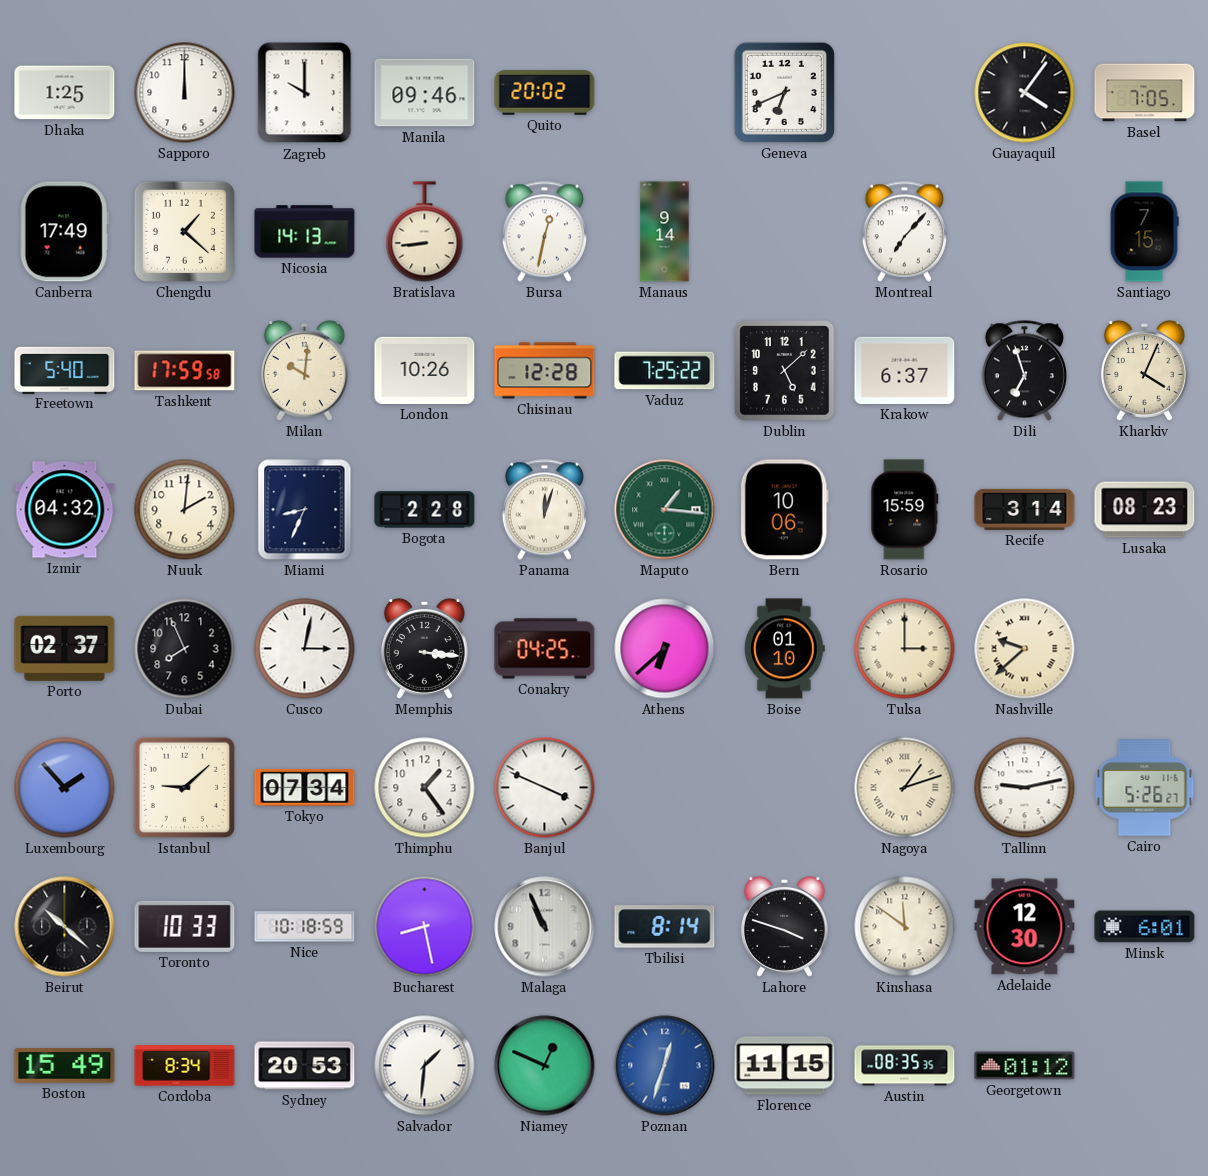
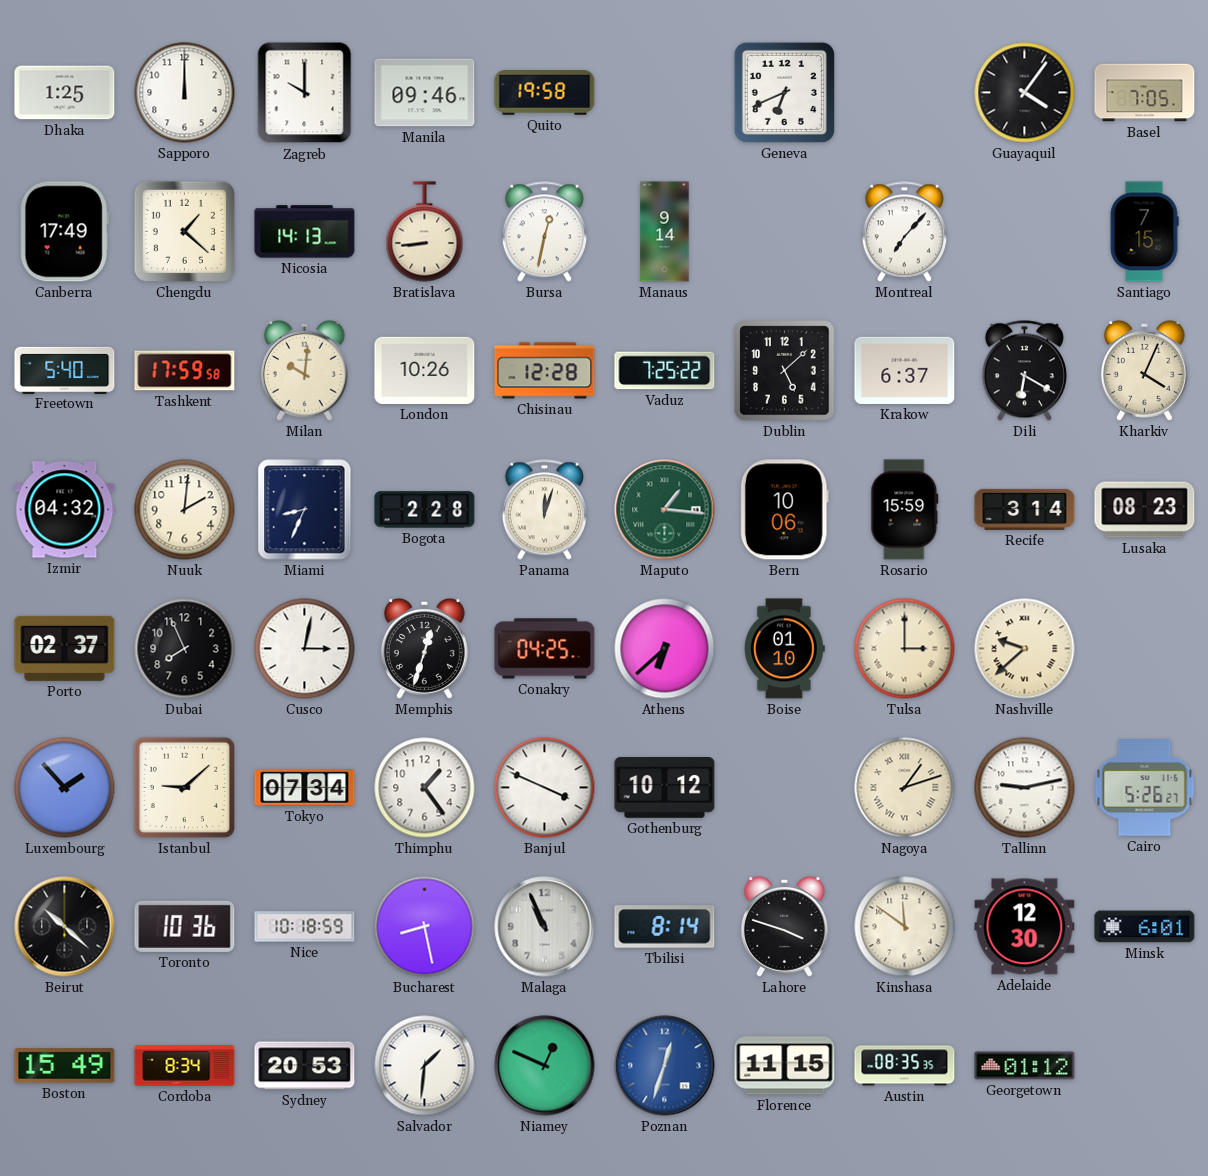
Quito: 20:02 -> 19:58 (545, 93)
Dili: 6:57 -> 6:20 (1024, 371)
Memphis: 3:16 -> 12:33 (424, 648)
Gothenburg: none -> 10:12 (665, 788)
Toronto: 10:33 -> 10:36 (185, 926)
